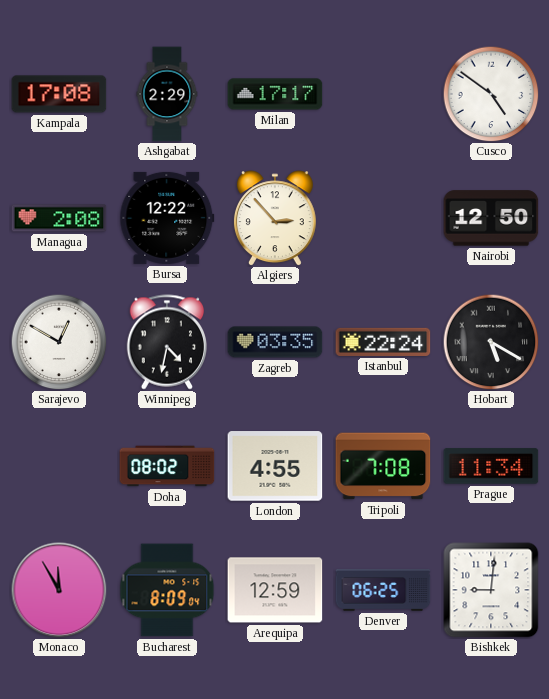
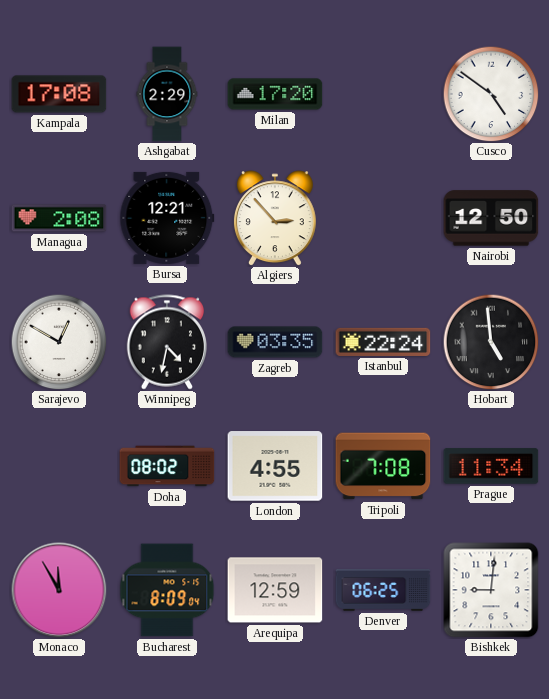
Milan: 17:17 -> 17:20 (275, 94)
Bursa: 12:22 -> 12:21 (167, 218)
Hobart: 5:20 -> 4:59 (491, 342)
